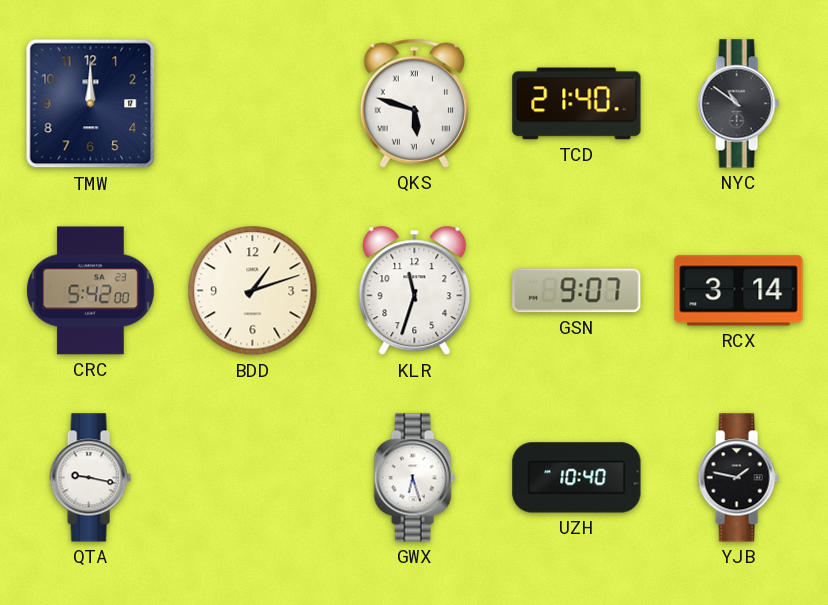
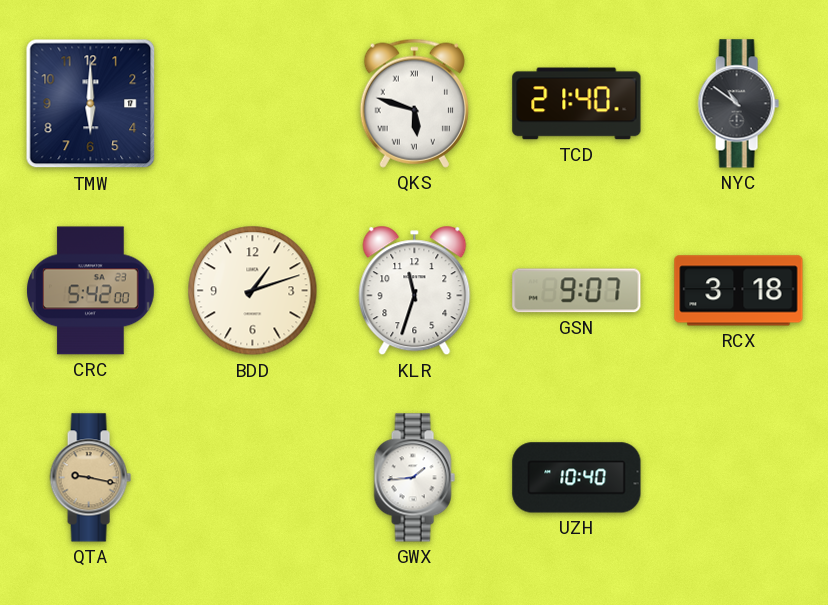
TMW: 12:00 -> 6:00 (91, 104)
RCX: 3:14 -> 3:18 (739, 291)
QTA dial: white -> champagne (90, 478)
GWX: 6:27 -> 1:44 (414, 478)
YJB: 1:47 -> none (738, 478)
